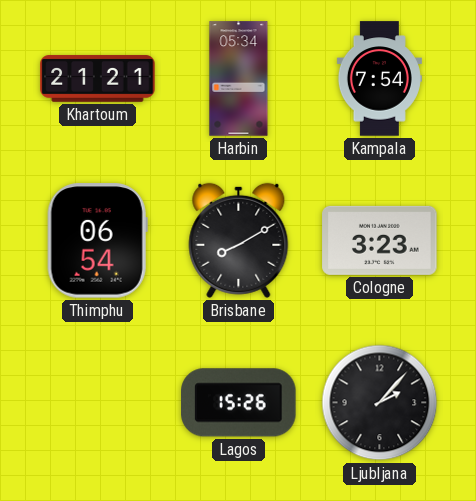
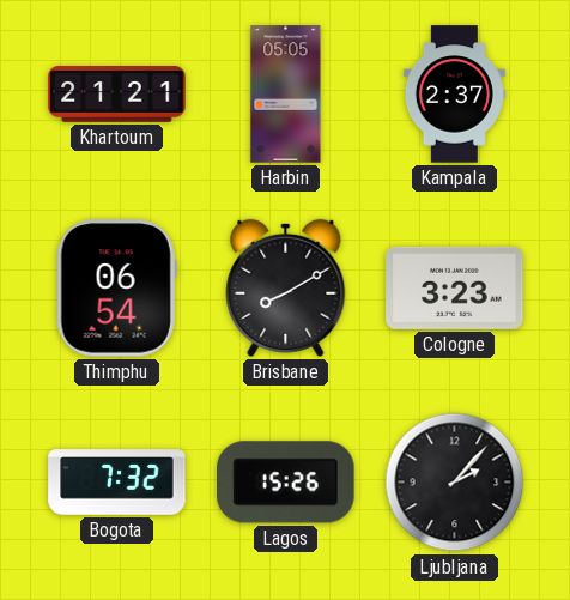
Harbin: 05:34 -> 05:05 (286, 95)
Kampala: 7:54 -> 2:37 (454, 95)
Bogota: none -> 7:32 (117, 483)
